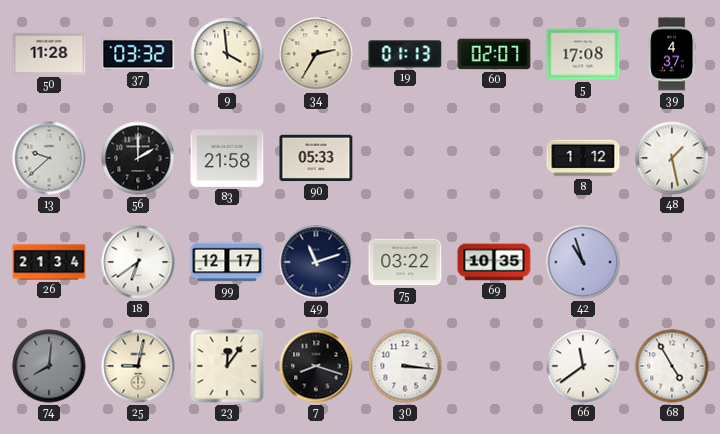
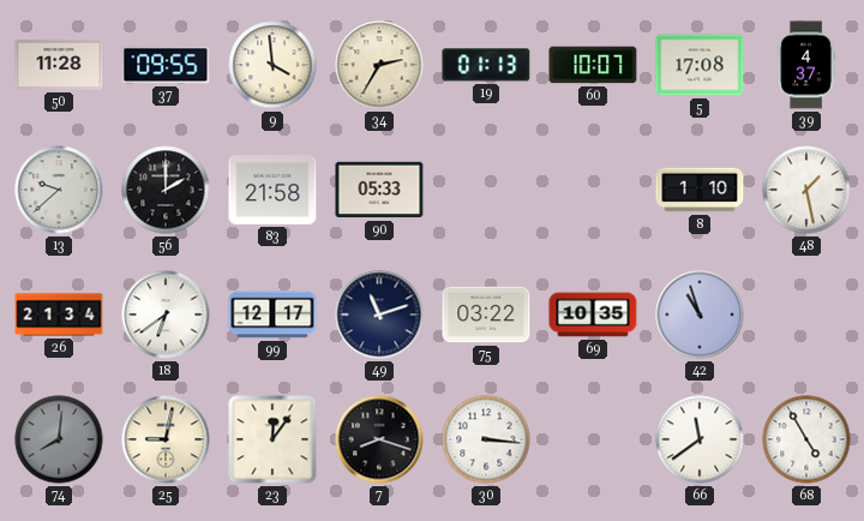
37: 03:32 -> 09:55 (166, 65)
60: 02:07 -> 10:07 (593, 65)
8: 1:12 -> 1:10 (700, 190)
